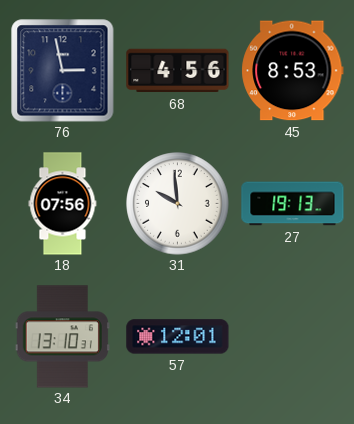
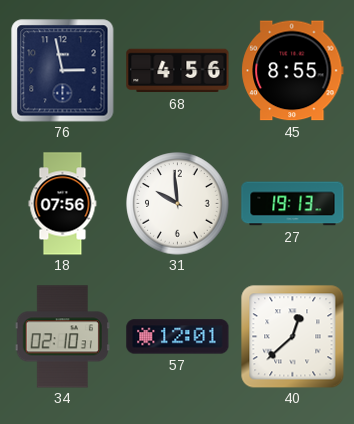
45: 8:53 -> 8:55 (293, 71)
34: 13:10 -> 02:10 (62, 337)
40: none -> 12:38 (292, 336)
